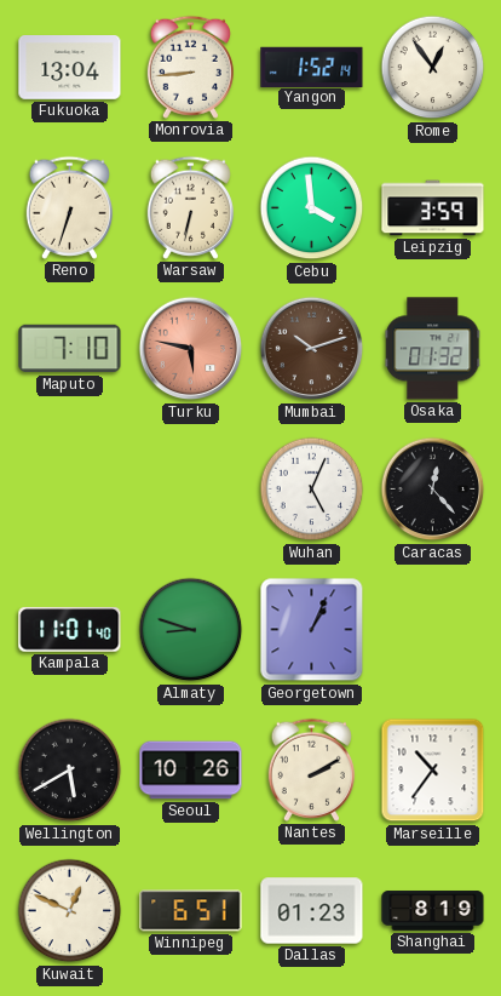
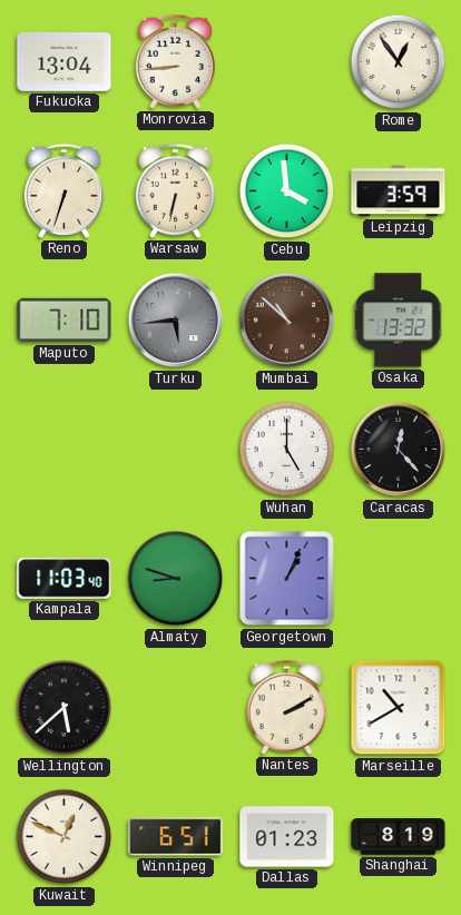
Yangon: 1:52 -> none (312, 67)
Turku: 5:47 -> 5:44 (176, 321)
Turku dial: salmon -> grey (176, 321)
Mumbai: 10:12 -> 10:52 (287, 321)
Osaka: 01:32 -> 13:32 (399, 321)
Wuhan: 5:04 -> 5:00 (287, 450)
Kampala: 11:01 -> 11:03 (65, 579)
Wellington: 5:40 -> 5:38 (65, 708)
Seoul: 10:26 -> none (191, 771)
Marseille: 10:36 -> 10:40 (399, 708)
